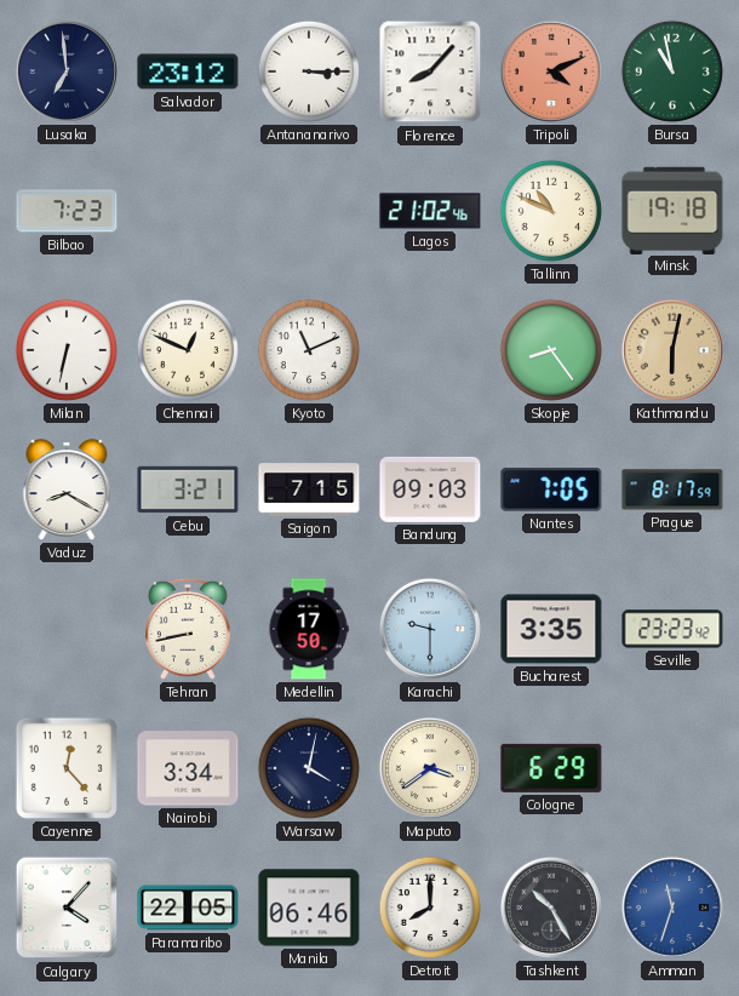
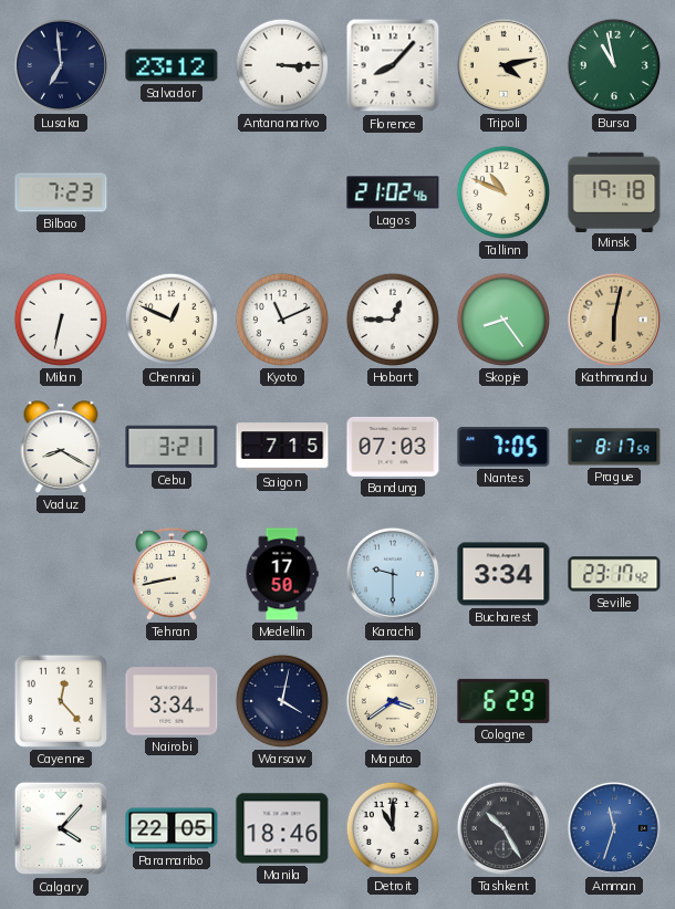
Tripoli: 4:11 -> 4:13 (503, 65)
Tripoli dial: salmon -> cream (503, 65)
Hobart: none -> 12:45 (393, 320)
Bandung: 09:03 -> 07:03 (393, 447)
Bucharest: 3:35 -> 3:34 (503, 574)
Seville: 23:23 -> 23:17 (614, 574)
Manila: 06:46 -> 18:46 (282, 828)
Detroit: 8:00 -> 11:00 (393, 828)
